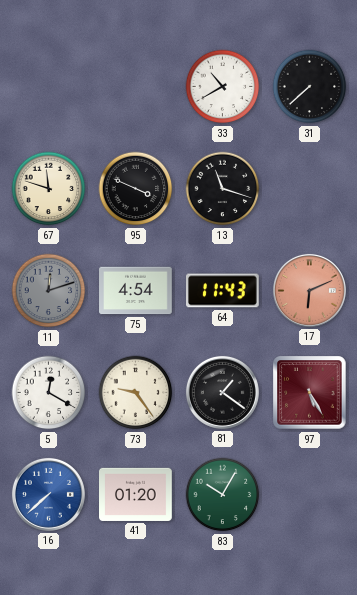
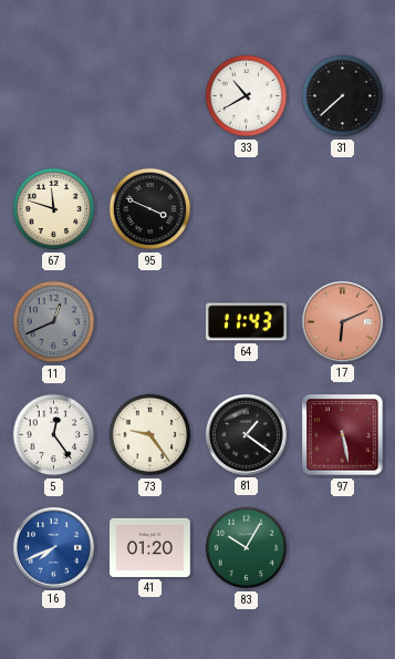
13: 11:18 -> none (223, 189)
11: 12:12 -> 12:41 (54, 322)
75: 4:54 -> none (136, 291)
5: 12:20 -> 12:24 (54, 435)
97: 5:25 -> 5:28 (343, 435)
16: 7:38 -> 7:41 (53, 547)
